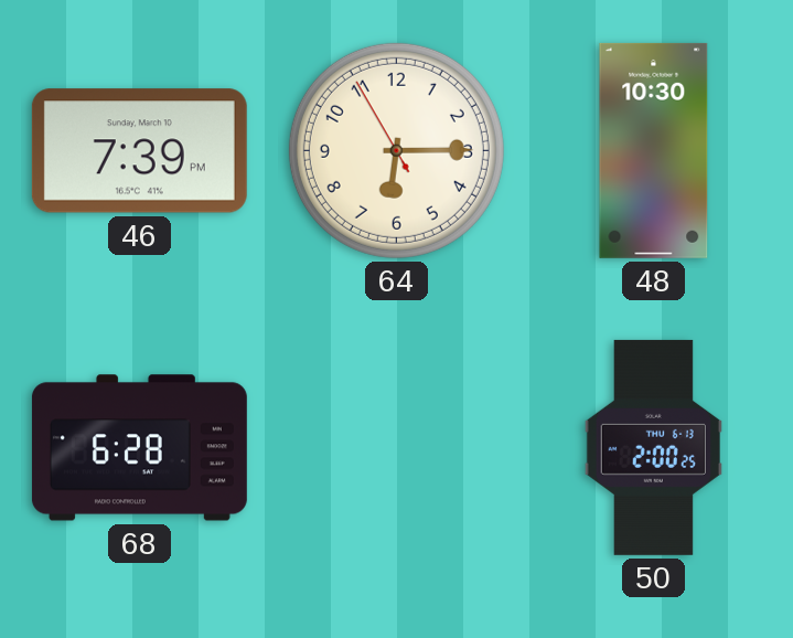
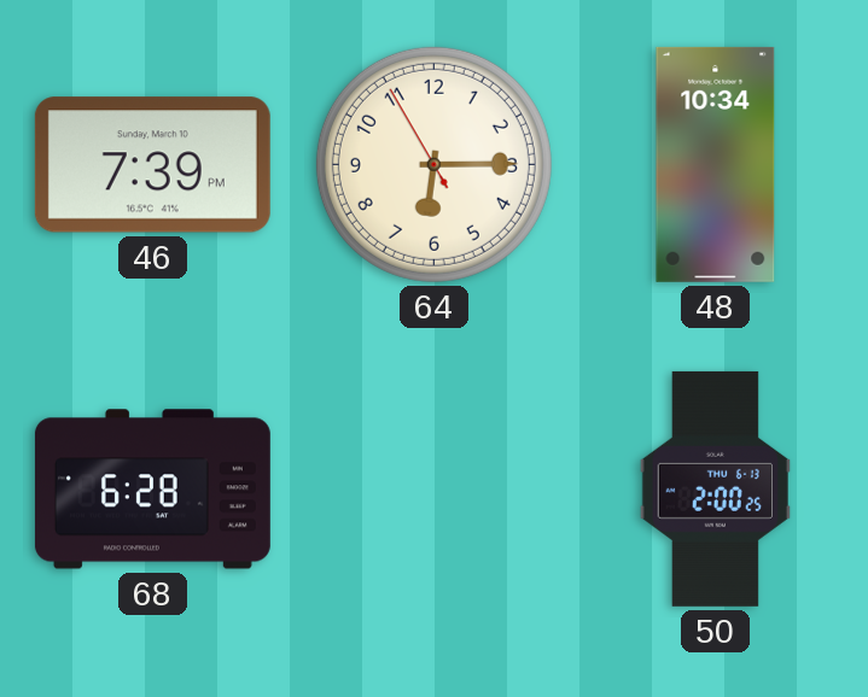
48: 10:30 -> 10:34 (716, 164)
